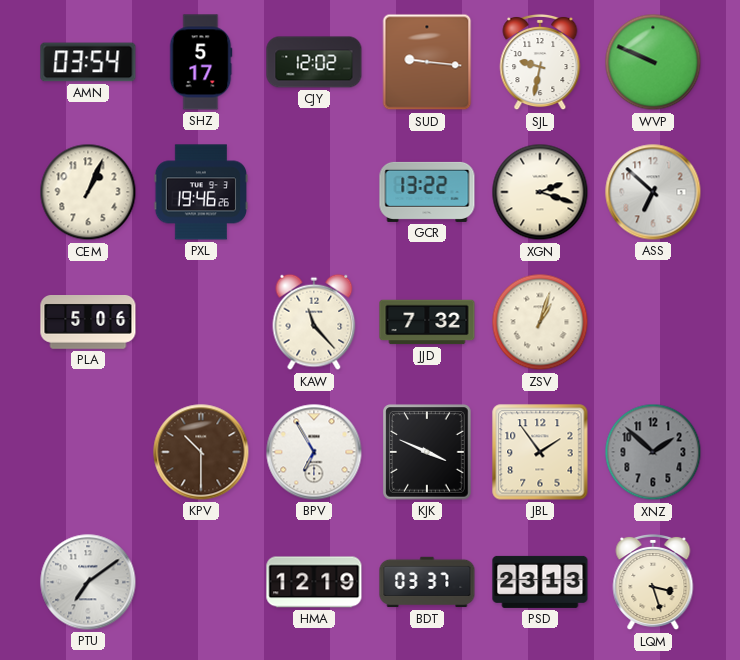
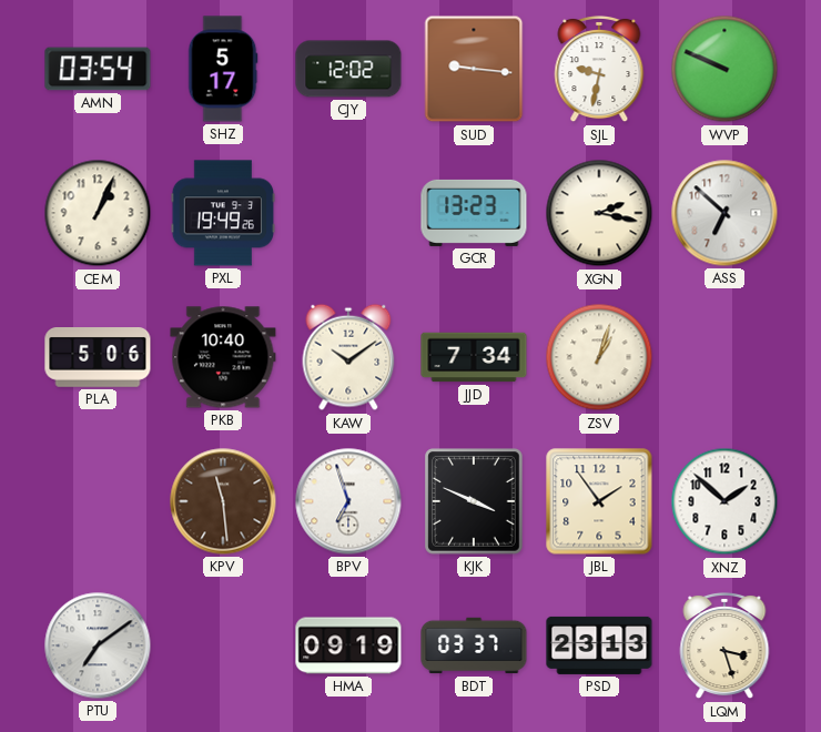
PXL: 19:46 -> 19:49 (223, 213)
GCR: 13:22 -> 13:23 (474, 213)
XGN: 2:18 -> 2:17 (599, 213)
PKB: none -> 10:40 (223, 357)
KAW: 11:23 -> 10:09 (348, 357)
JJD: 7:32 -> 7:34 (474, 357)
KPV: 10:30 -> 11:29 (223, 501)
BPV: 6:55 -> 6:57 (348, 501)
XNZ dial: grey -> white (724, 501)
HMA: 12:19 -> 09:19 (348, 645)
